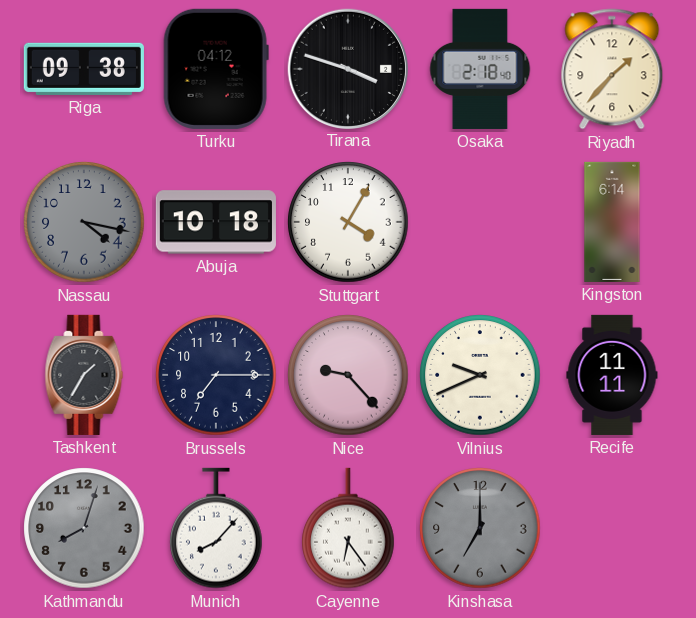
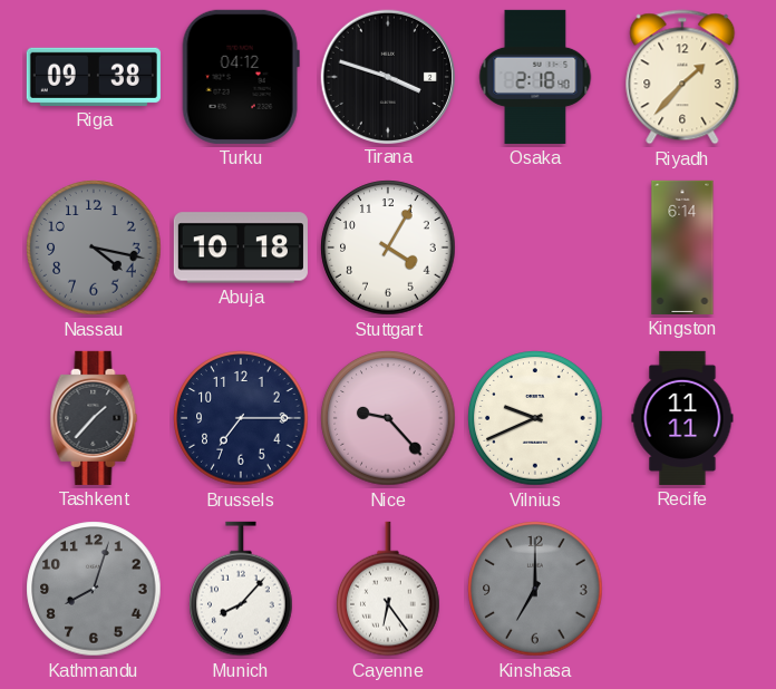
Tashkent: 1:35 -> 1:37 (94, 418)
